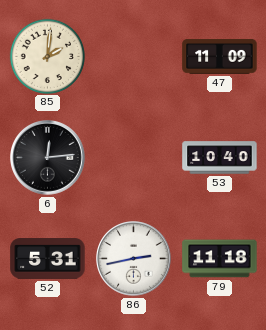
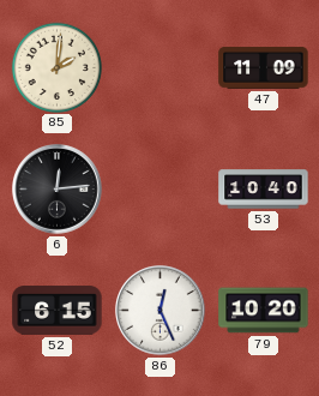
52: 5:31 -> 6:15 (58, 311)
86: 2:43 -> 12:26 (161, 311)
79: 11:18 -> 10:20 (264, 311)
